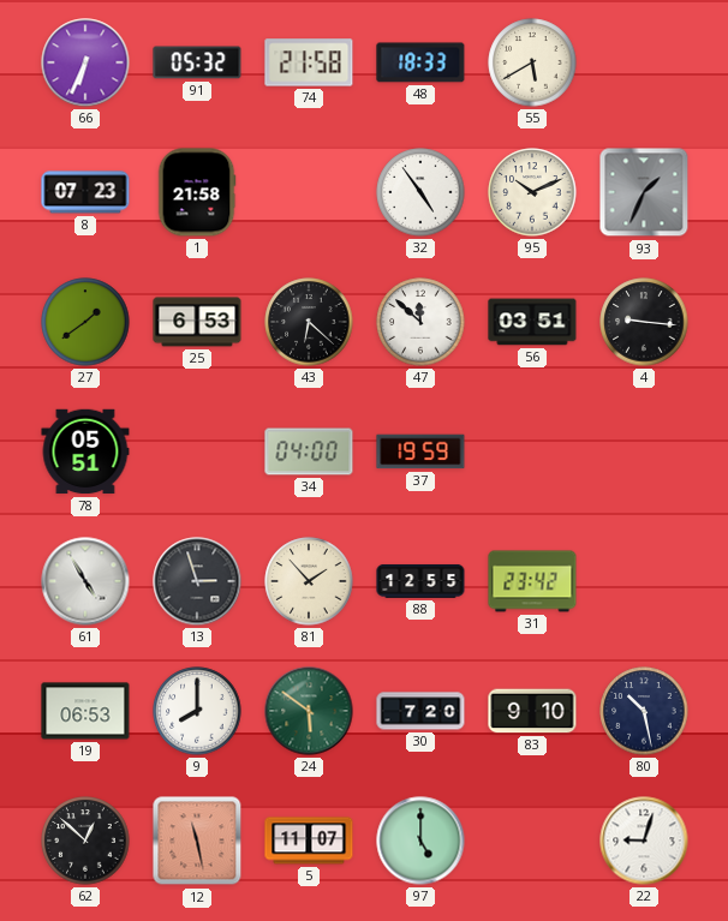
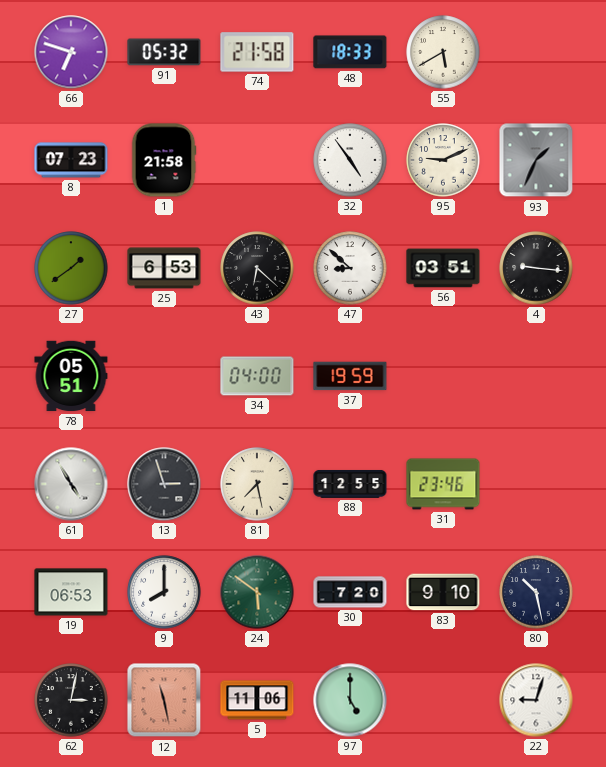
66: 6:34 -> 6:48 (71, 52)
95: 10:11 -> 9:11 (443, 160)
47: 11:52 -> 8:52 (350, 268)
81: 1:53 -> 7:28 (257, 484)
31: 23:42 -> 23:46 (443, 484)
62: 12:52 -> 3:02 (71, 700)
5: 11:07 -> 11:06 (257, 700)
